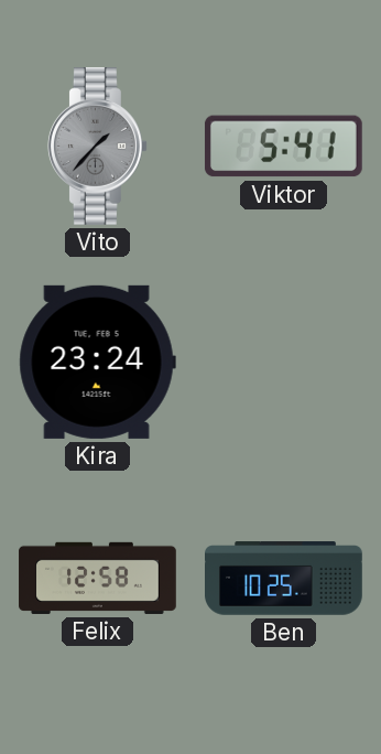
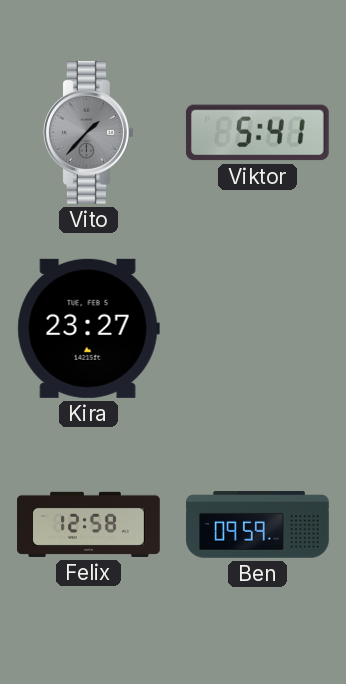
Kira: 23:24 -> 23:27 (88, 328)
Ben: 10:25 -> 09:59 (258, 525)
